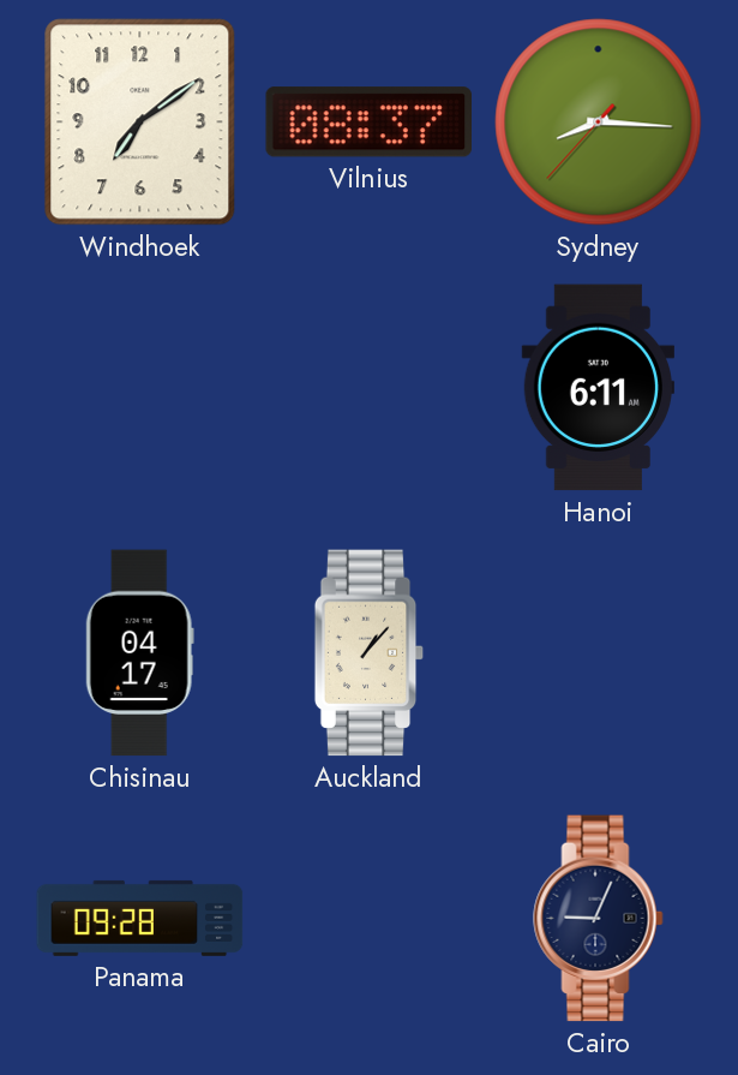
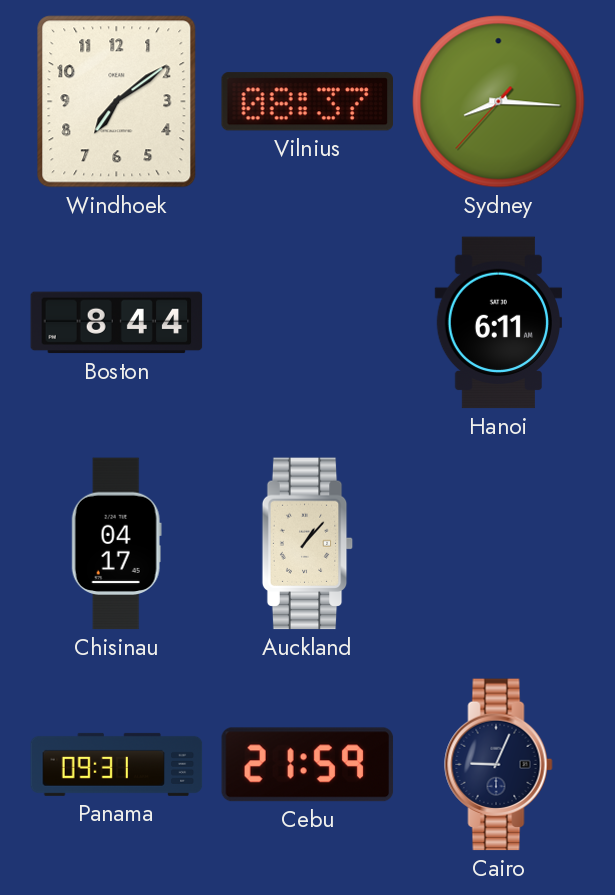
Boston: none -> 8:44 (117, 323)
Panama: 09:28 -> 09:31 (117, 764)
Cebu: none -> 21:59 (308, 765)
